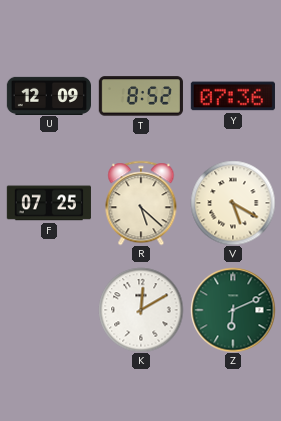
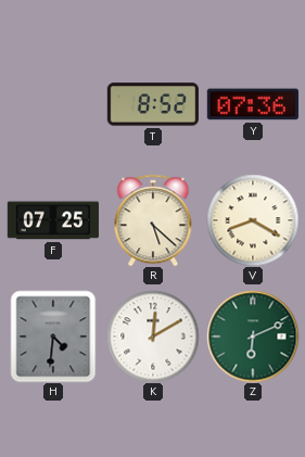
U: 12:09 -> none (48, 95)
V: 5:20 -> 8:20 (253, 220)
H: none -> 4:31 (53, 337)
